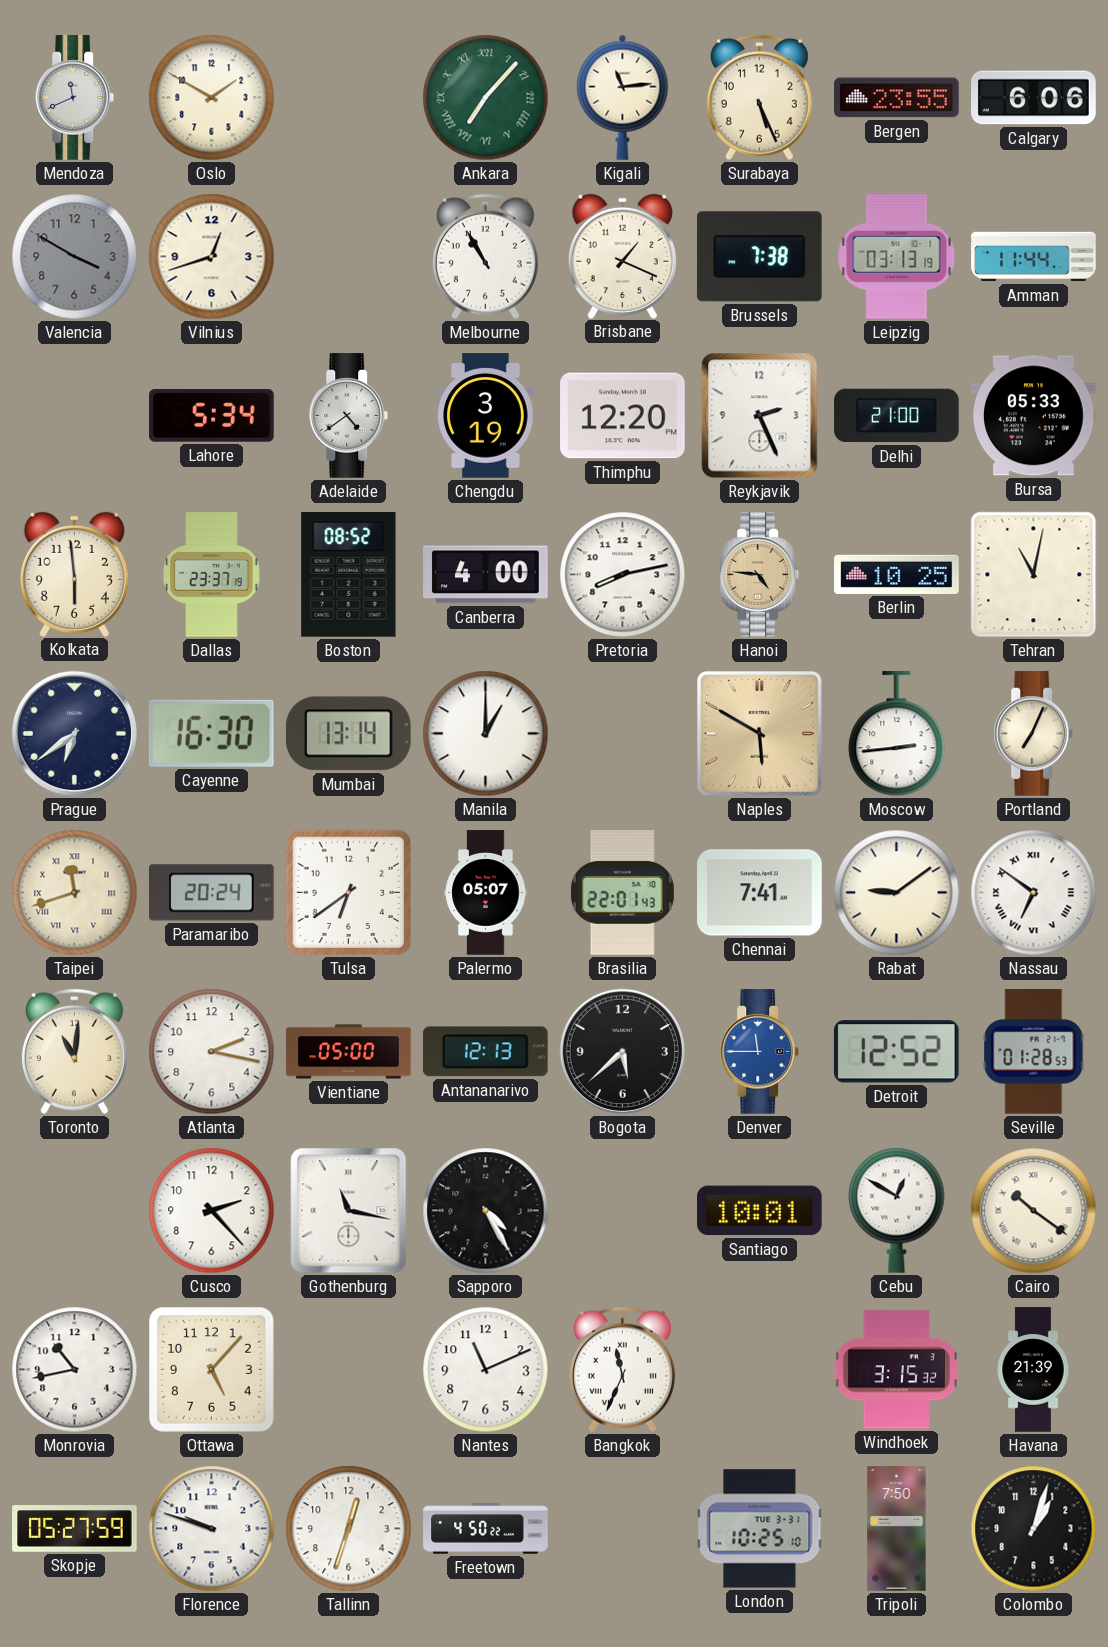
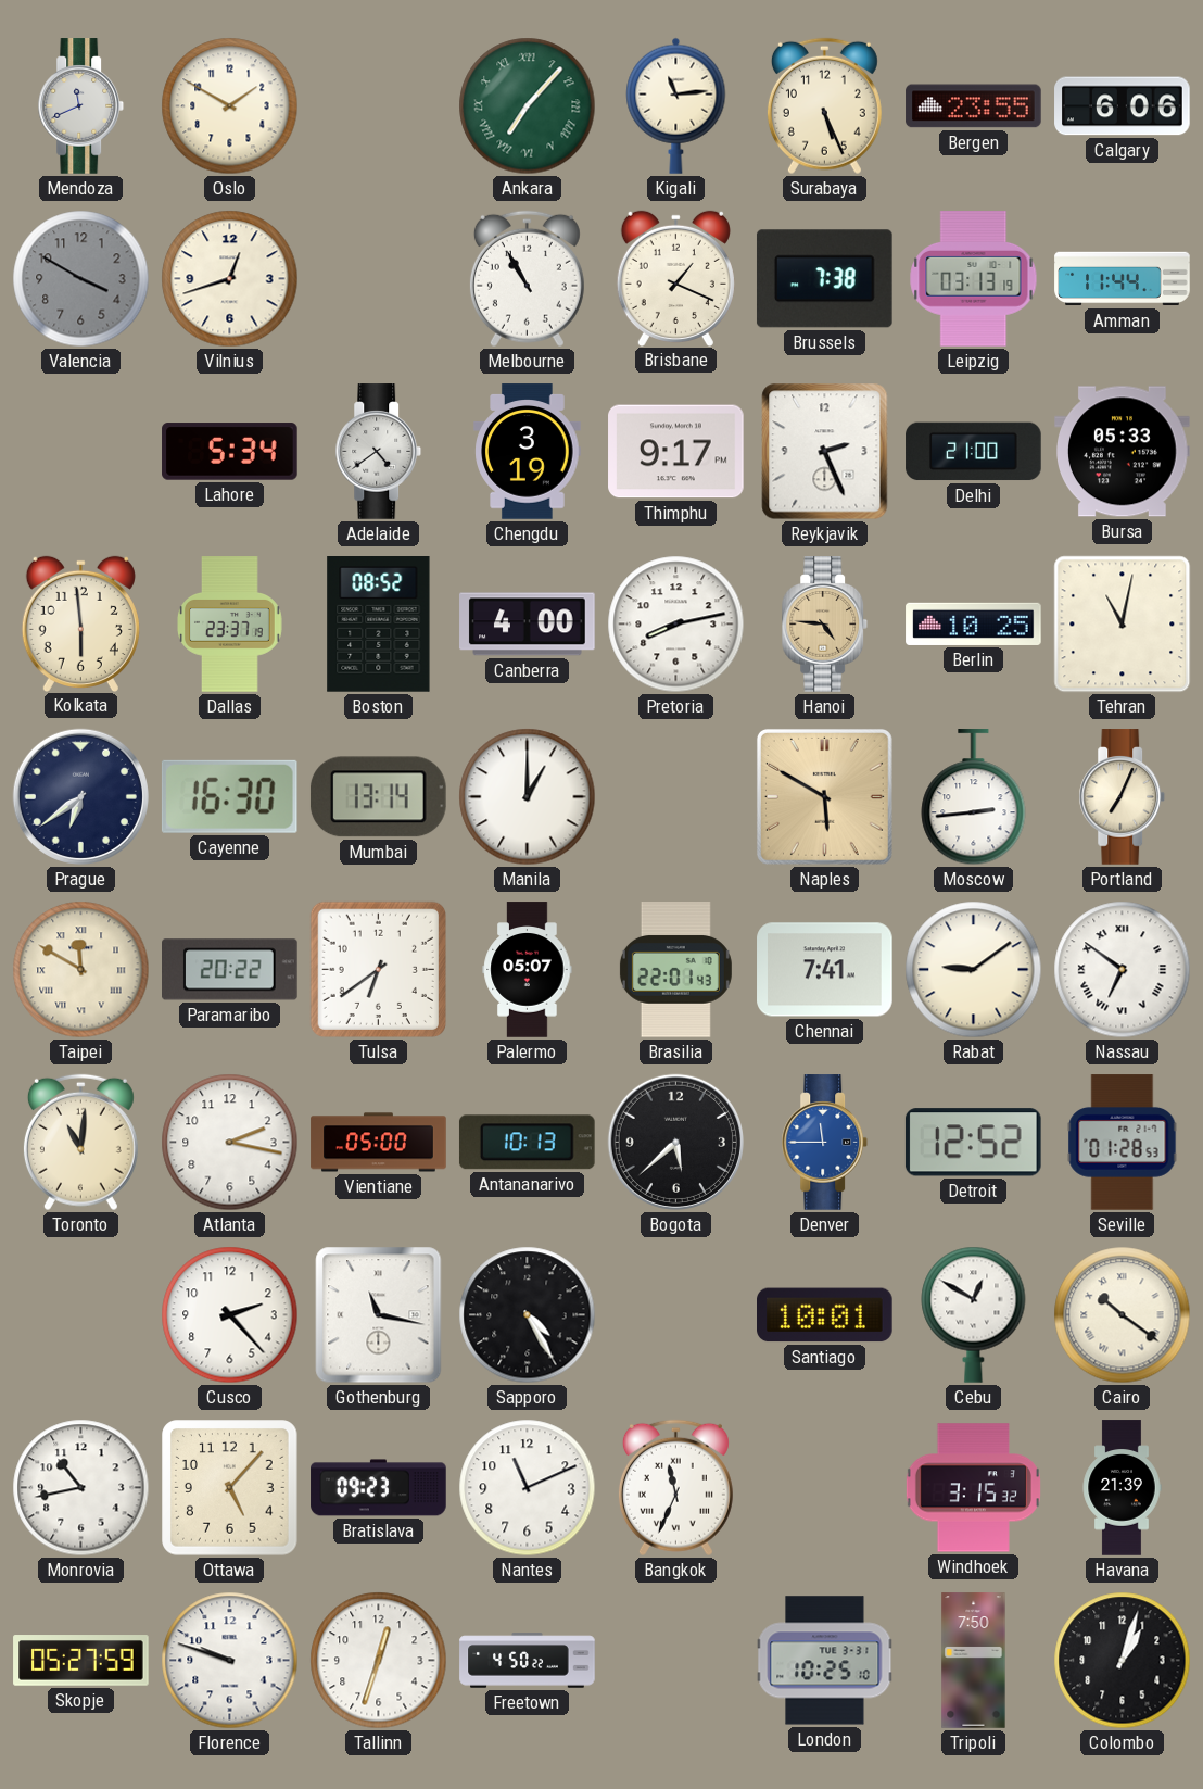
Thimphu: 12:20 -> 9:17 (676, 452)
Taipei: 11:42 -> 11:50 (81, 970)
Paramaribo: 20:24 -> 20:22 (230, 970)
Antananarivo: 12:13 -> 10:13 (527, 1143)
Bratislava: none -> 09:23 (379, 1488)
